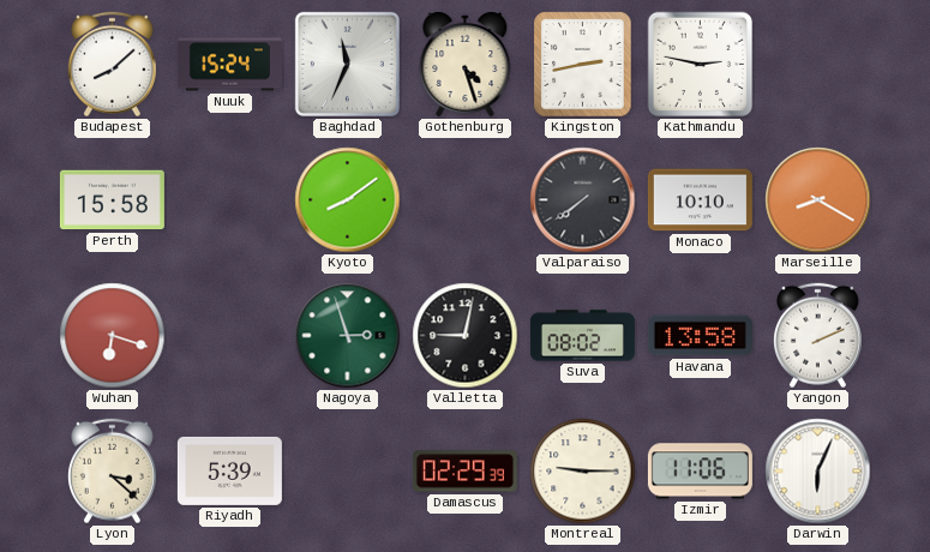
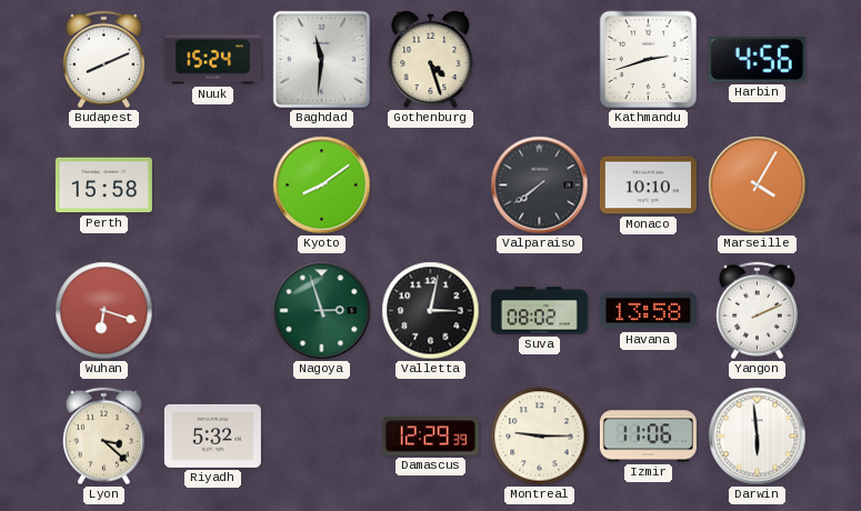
Budapest: 8:08 -> 8:11 (103, 60)
Baghdad: 11:34 -> 11:31 (321, 59)
Kingston: 2:43 -> none (583, 65)
Kathmandu: 2:47 -> 2:42 (649, 60)
Harbin: none -> 4:56 (757, 60)
Marseille: 8:20 -> 4:05 (758, 186)
Valletta: 9:02 -> 3:02 (431, 311)
Riyadh: 5:39 -> 5:32 (212, 435)
Damascus: 02:29 -> 12:29 (430, 437)
Darwin: 6:04 -> 5:59 (758, 437)
